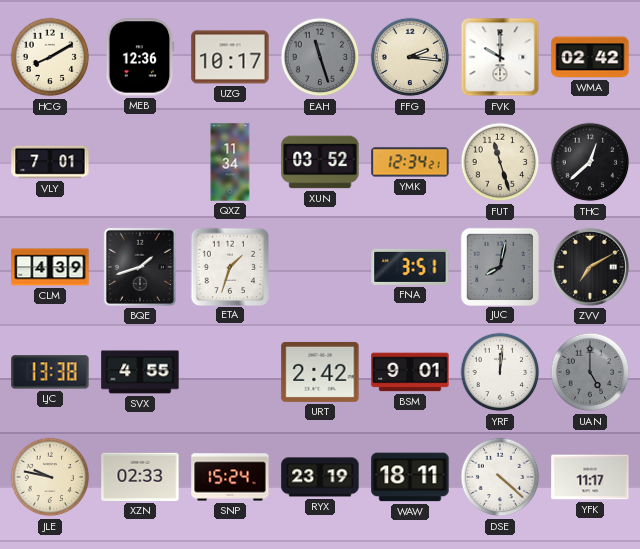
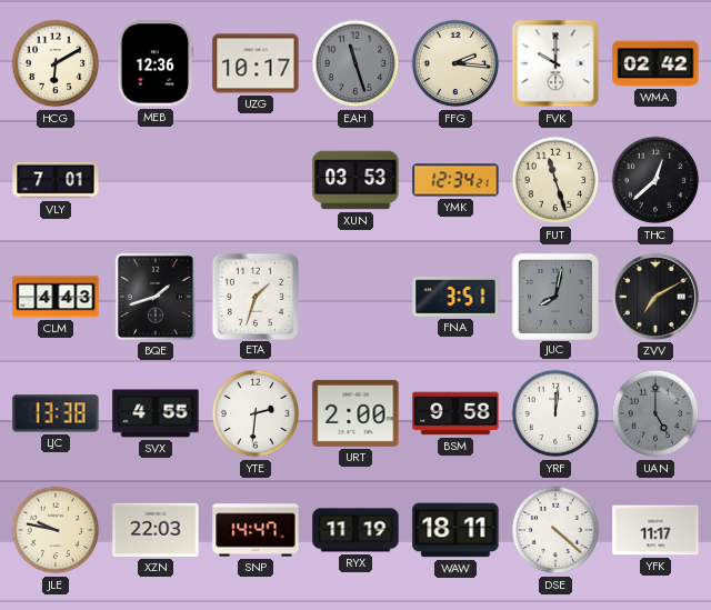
HCG: 8:10 -> 6:10 (56, 63)
QXZ: 11:34 -> none (230, 162)
XUN: 03:52 -> 03:53 (355, 180)
CLM: 4:39 -> 4:43 (56, 297)
YTE: none -> 2:31 (256, 413)
URT: 2:42 -> 2:00 (355, 413)
BSM: 9:01 -> 9:58 (455, 413)
XZN: 02:33 -> 22:03 (156, 530)
SNP: 15:24 -> 14:47 (256, 530)
RYX: 23:19 -> 11:19 (355, 530)
